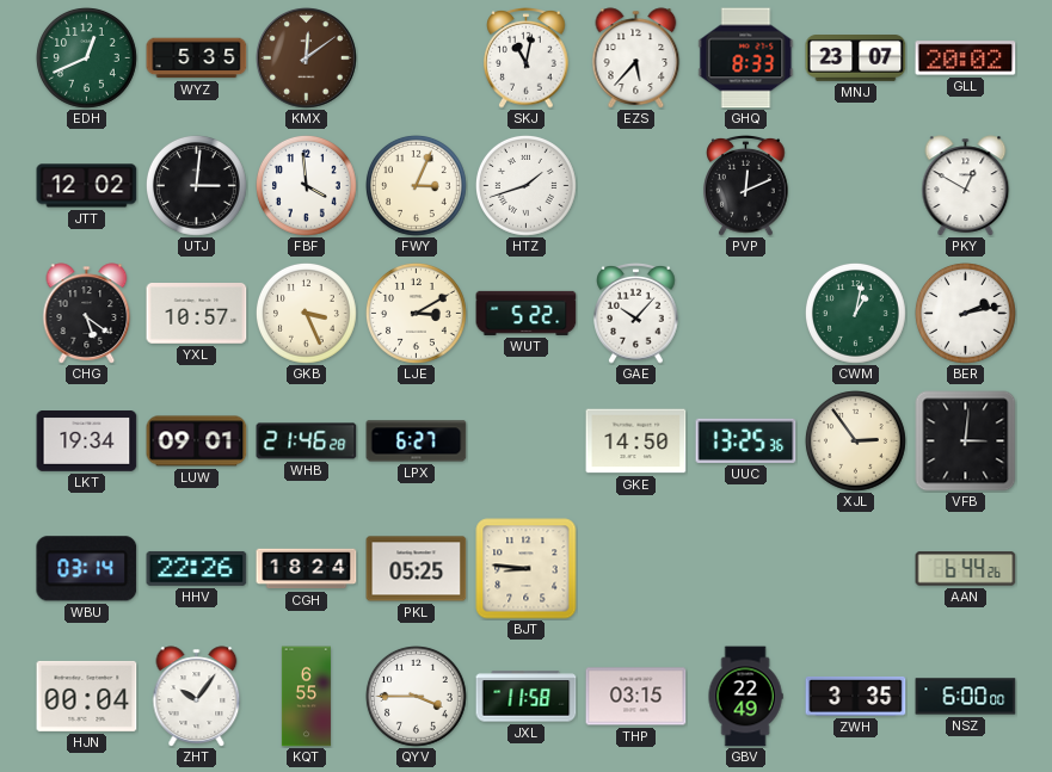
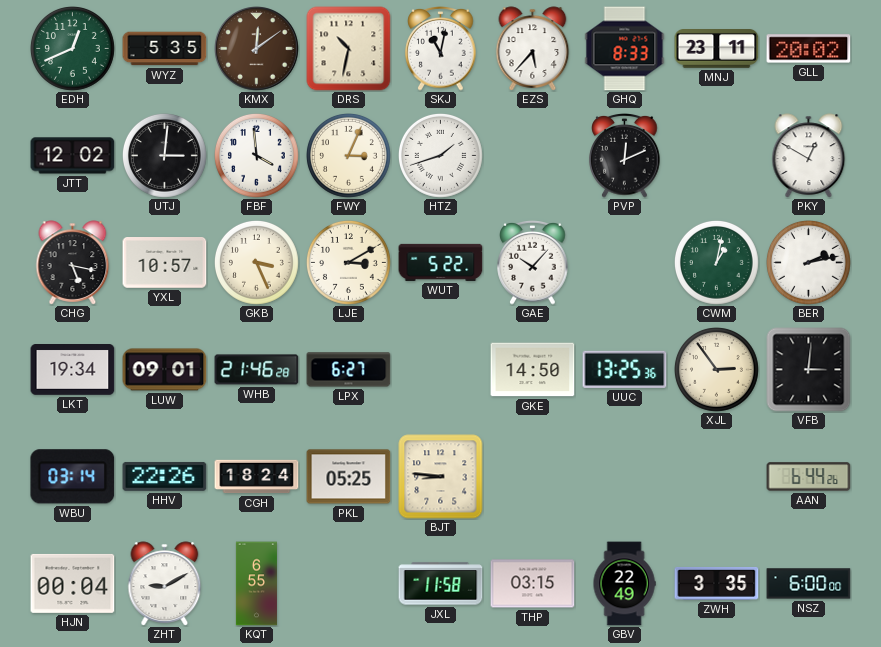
DRS: none -> 10:32 (349, 49)
MNJ: 23:07 -> 23:11 (717, 49)
CHG: 5:21 -> 5:17 (73, 263)
ZHT: 10:06 -> 9:10 (165, 584)
QYV: 3:45 -> none (417, 697)
